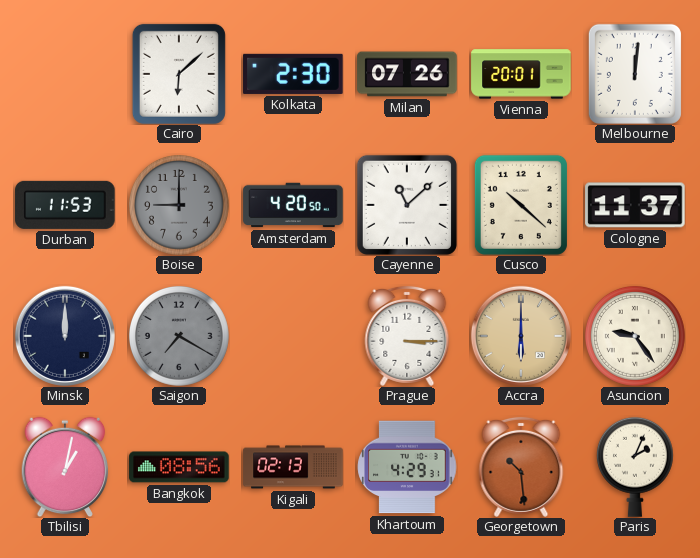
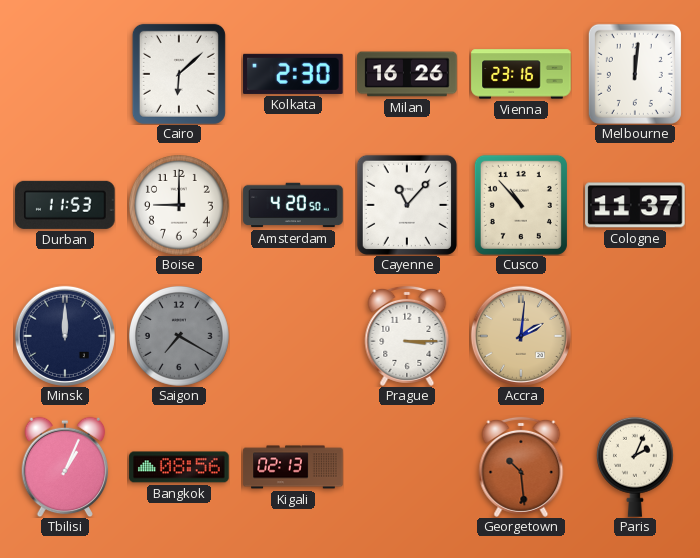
Milan: 07:26 -> 16:26 (407, 74)
Vienna: 20:01 -> 23:16 (521, 74)
Boise dial: grey -> white (179, 205)
Cayenne: 11:08 -> 11:07 (407, 205)
Cusco: 10:22 -> 10:53 (521, 205)
Accra: 6:00 -> 2:01 (521, 336)
Asuncion: 9:24 -> none (635, 336)
Tbilisi: 1:02 -> 1:04 (65, 467)
Khartoum: 4:29 -> none (407, 467)
